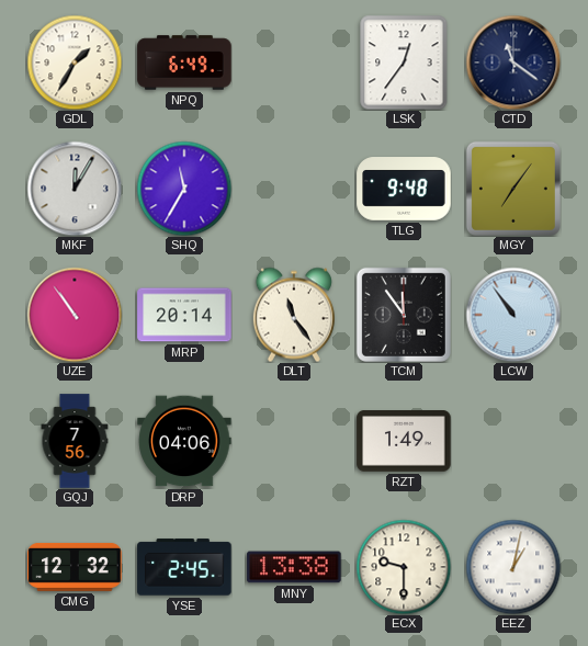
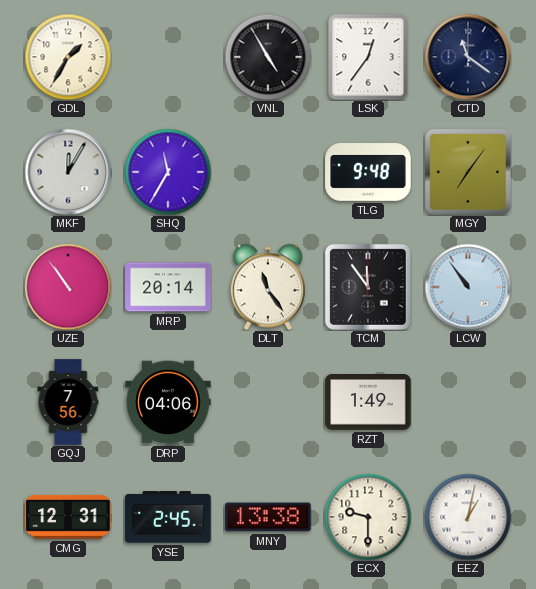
NPQ: 6:49 -> none (184, 63)
VNL: none -> 4:55 (268, 57)
CMG: 12:32 -> 12:31 (68, 517)
